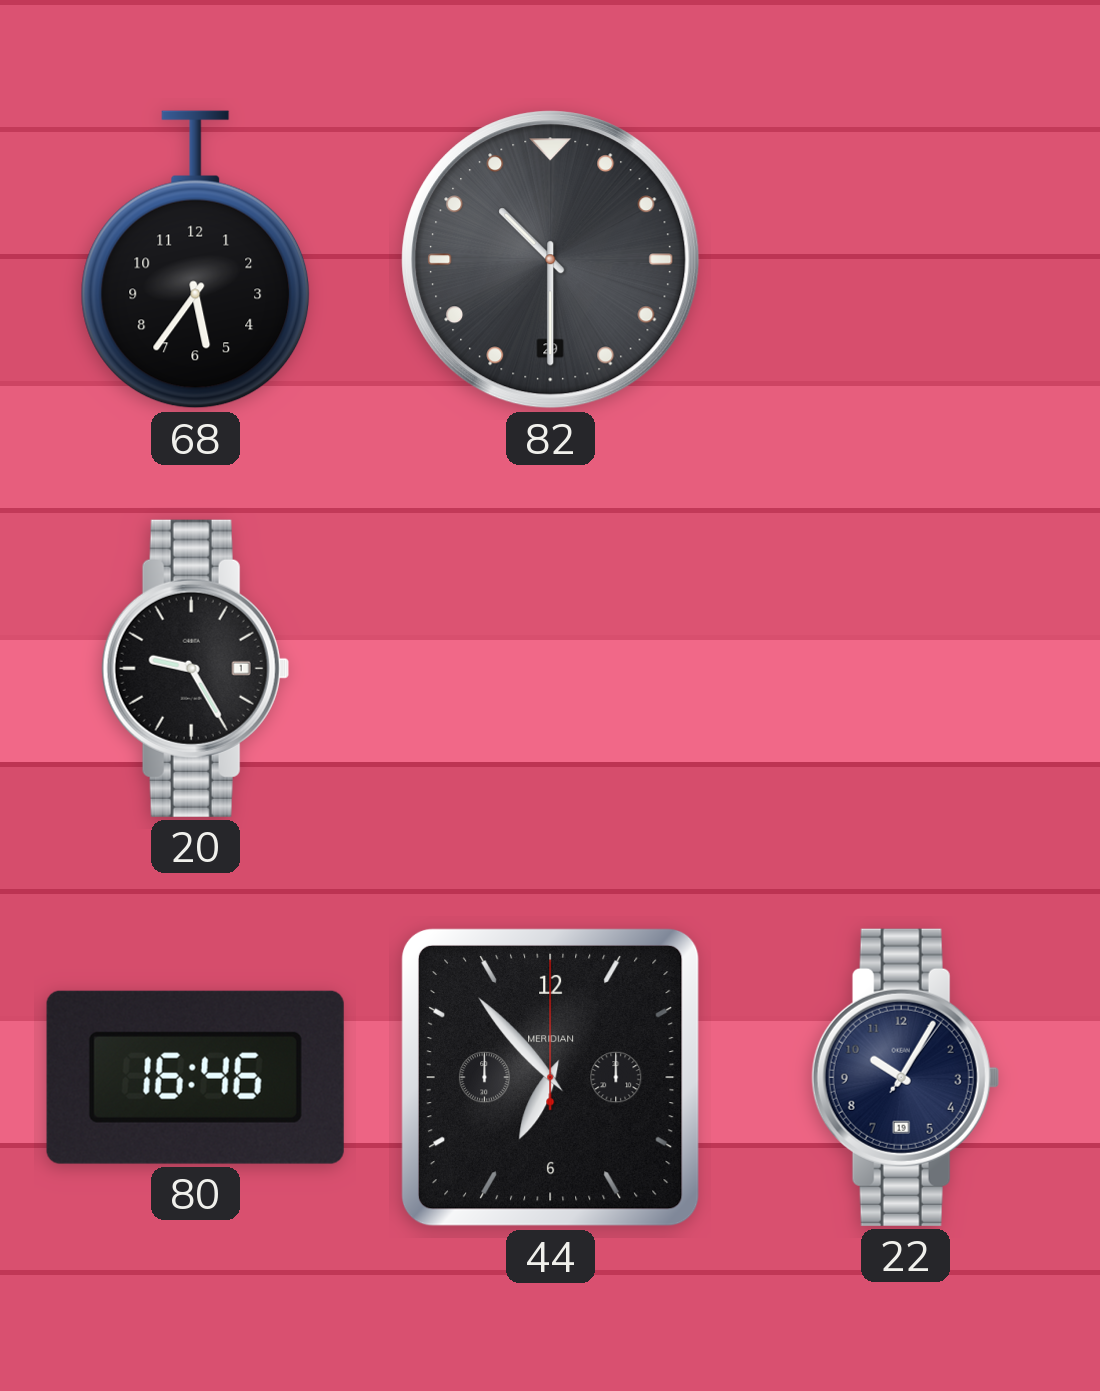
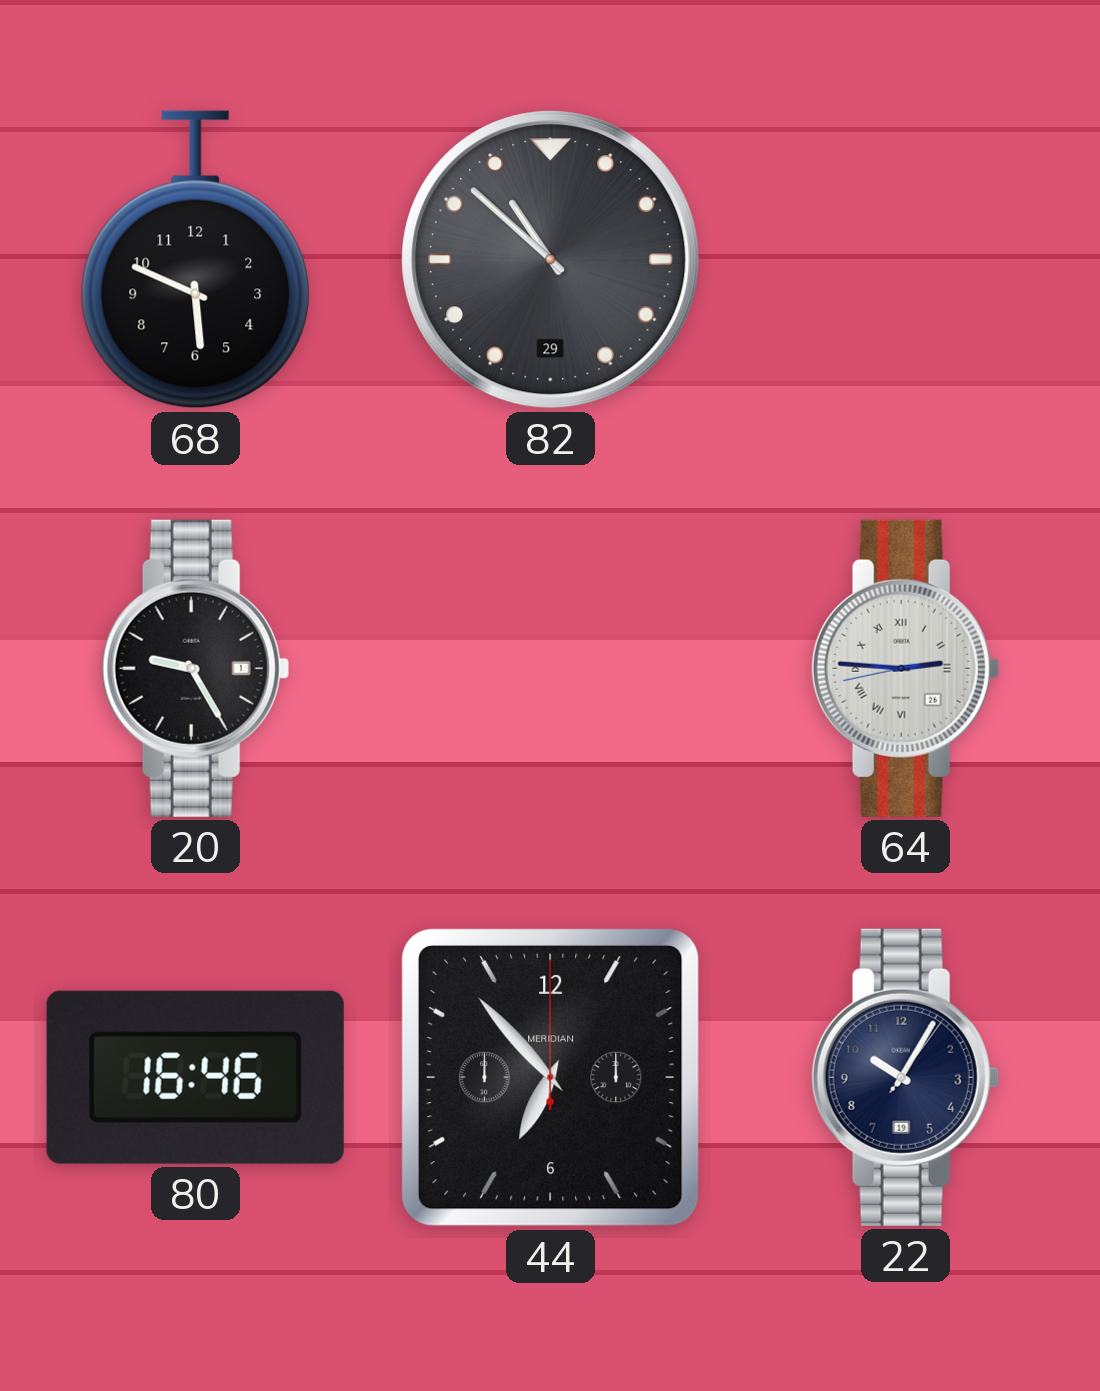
68: 5:36 -> 5:49 (196, 260)
82: 10:30 -> 10:52 (551, 260)
64: none -> 2:45 (905, 668)
